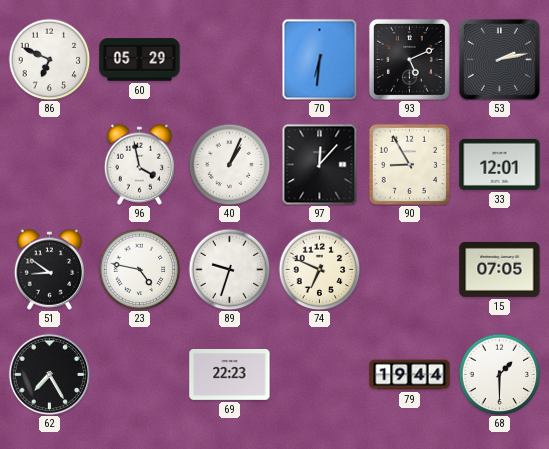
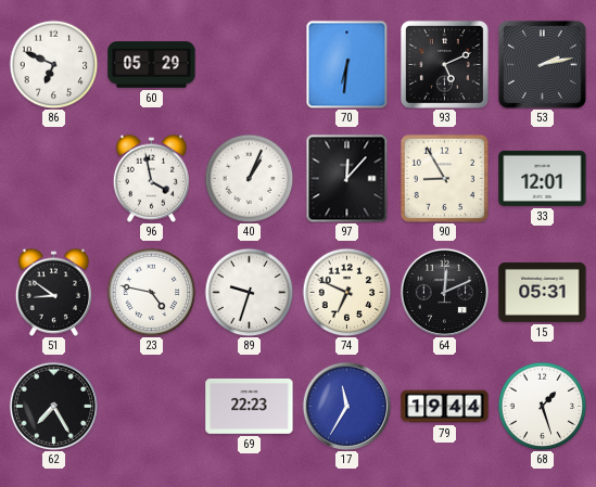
64: none -> 12:11 (444, 292)
15: 07:05 -> 05:31 (543, 292)
17: none -> 11:35 (346, 406)
68: 1:30 -> 1:27 (542, 406)
